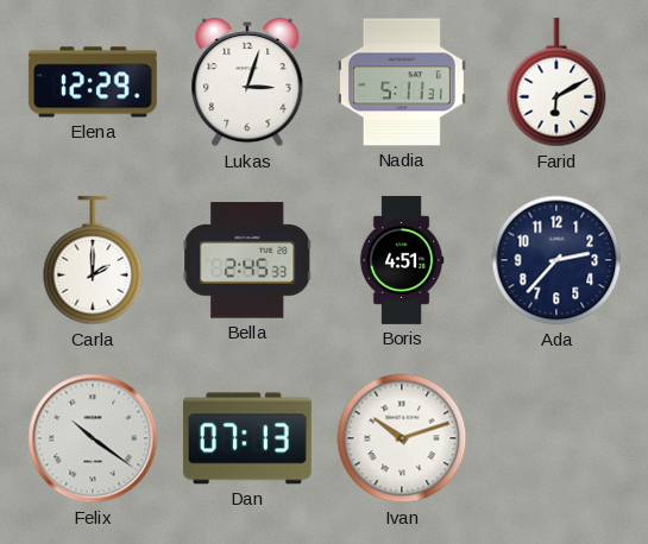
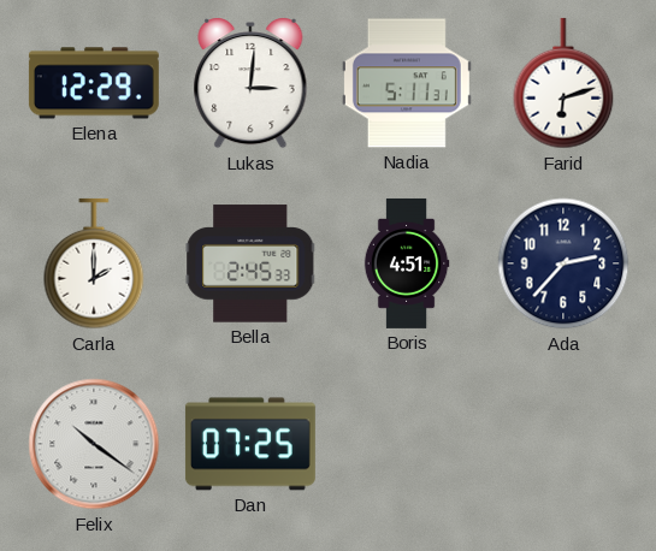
Lukas: 3:03 -> 3:01 (250, 83)
Farid: 6:10 -> 6:12 (563, 83)
Dan: 07:13 -> 07:25 (250, 444)
Ivan: 10:12 -> none (402, 438)
